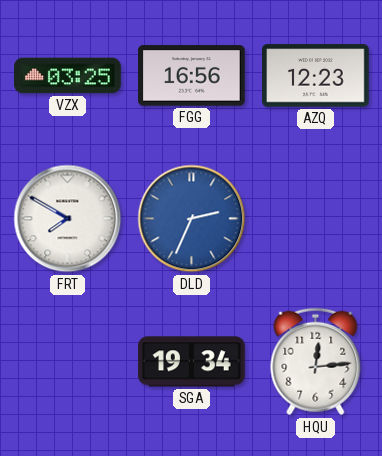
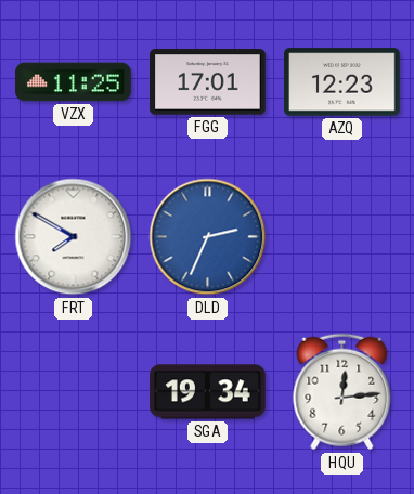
VZX: 03:25 -> 11:25 (74, 82)
FGG: 16:56 -> 17:01 (208, 82)
